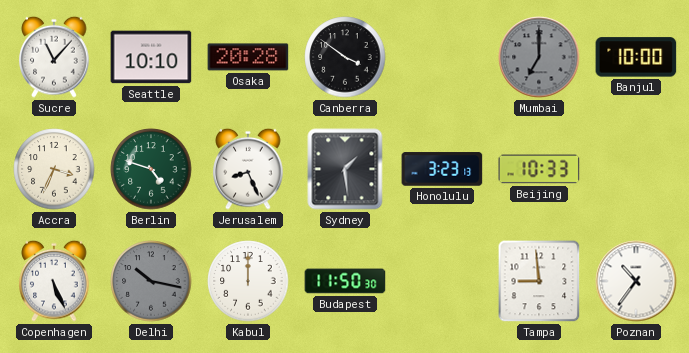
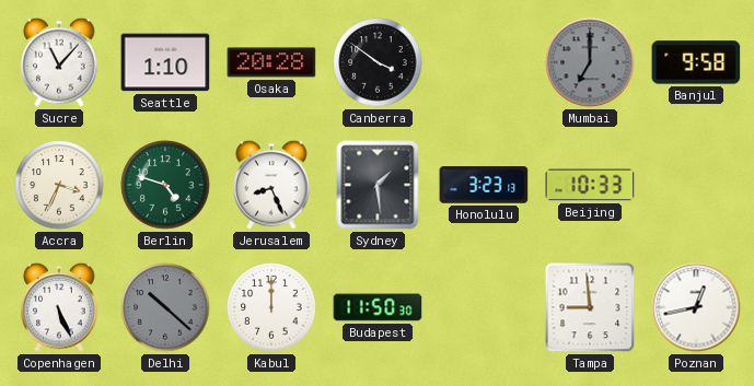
Seattle: 10:10 -> 1:10 (165, 62)
Banjul: 10:00 -> 9:58 (696, 62)
Delhi: 10:17 -> 10:22 (165, 307)
Poznan: 10:36 -> 12:43 (696, 307)
